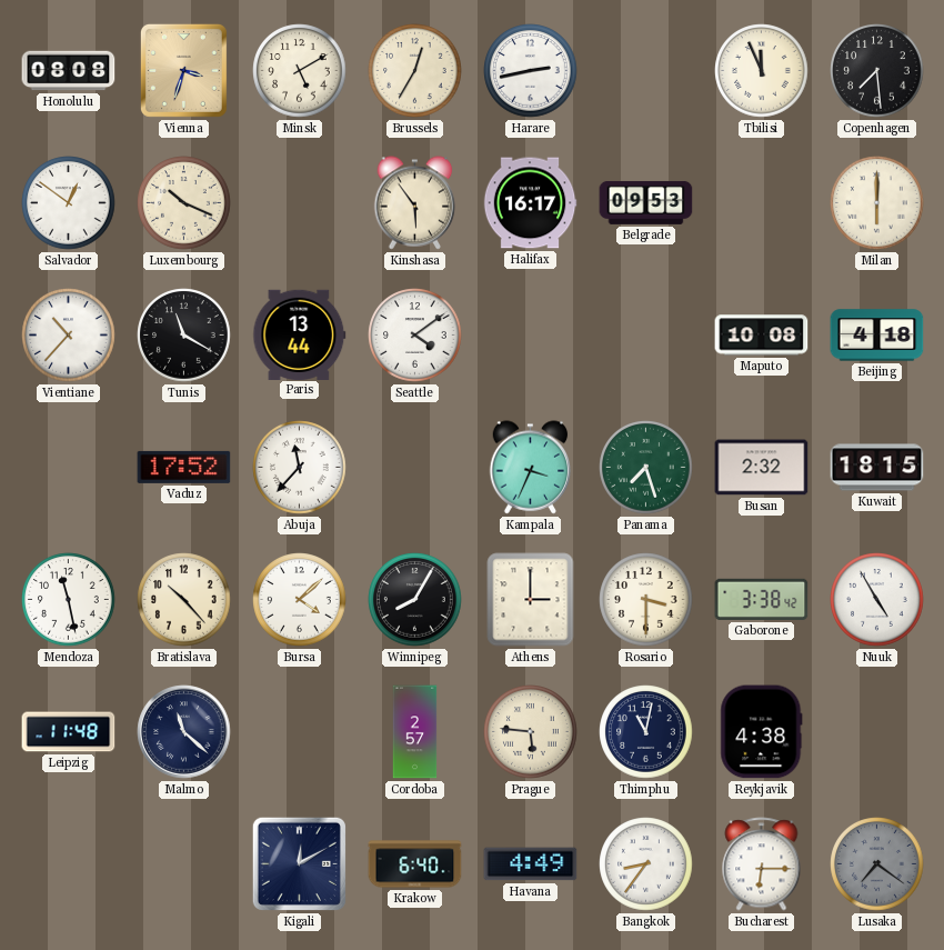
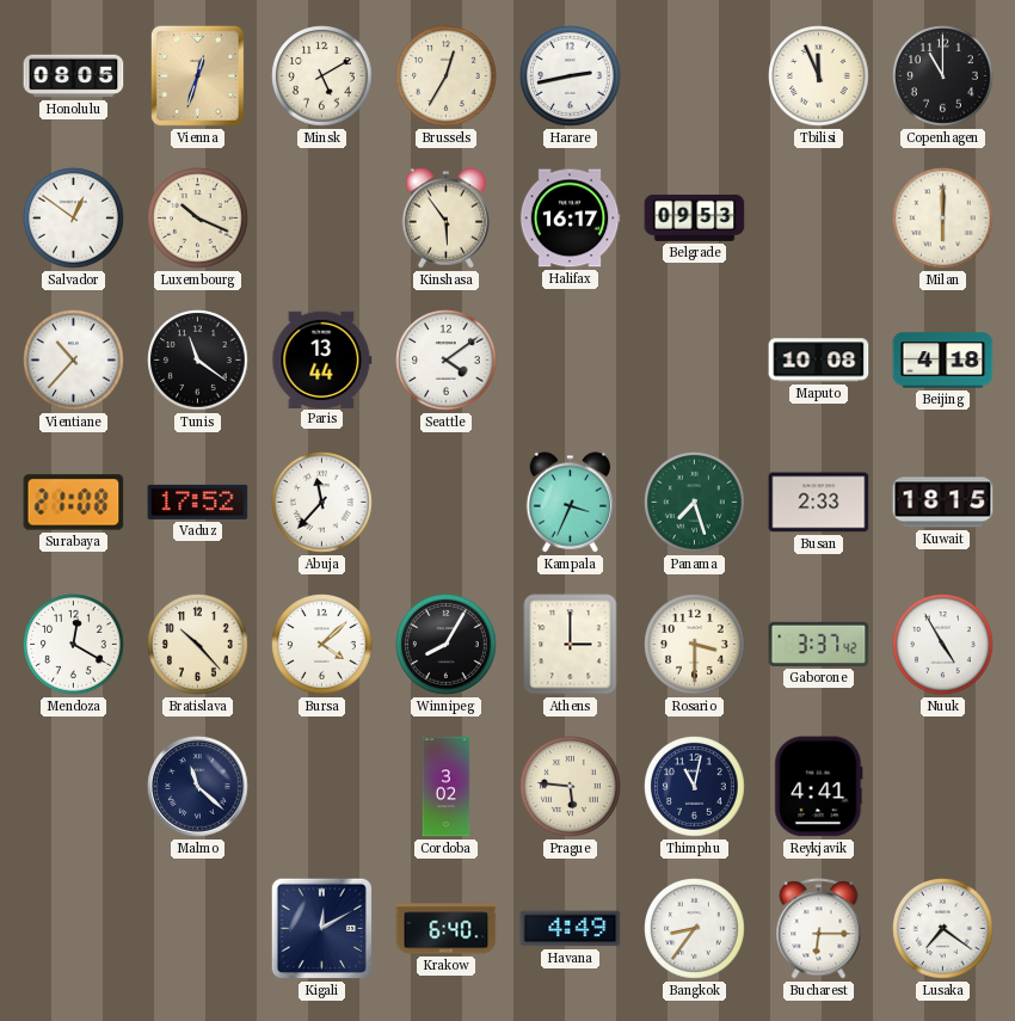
Honolulu: 08:08 -> 08:05 (74, 76)
Vienna: 3:33 -> 12:33 (197, 75)
Copenhagen: 7:29 -> 11:00 (943, 76)
Tunis: 11:20 -> 11:21 (198, 361)
Surabaya: none -> 21:08 (74, 503)
Busan: 2:32 -> 2:33 (819, 503)
Mendoza: 11:28 -> 12:20 (74, 645)
Gaborone: 3:38 -> 3:37 (819, 644)
Leipzig: 11:48 -> none (69, 732)
Cordoba: 2:57 -> 3:02 (447, 787)
Reykjavik: 4:38 -> 4:41 (819, 787)
Lusaka dial: grey -> white (943, 929)
